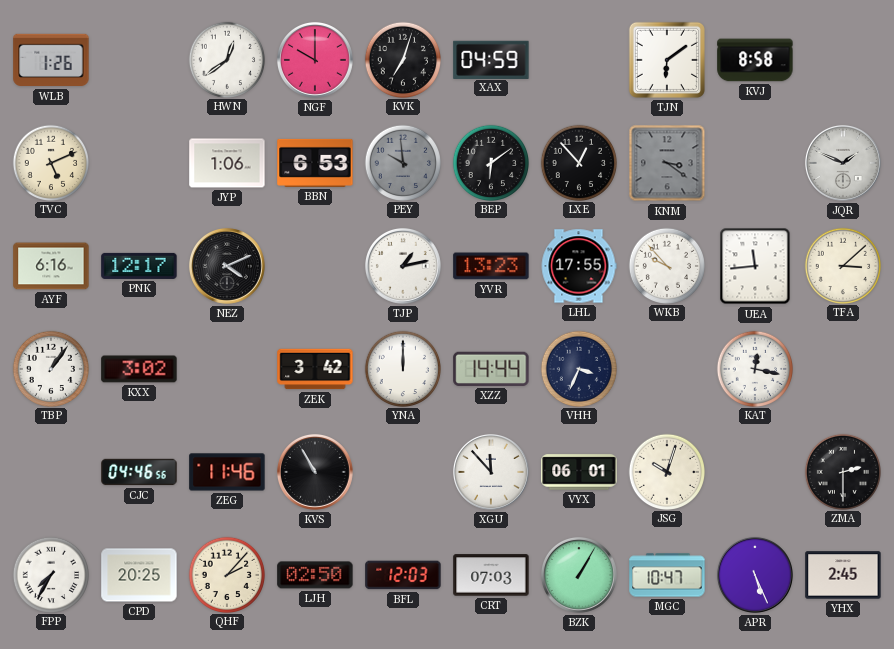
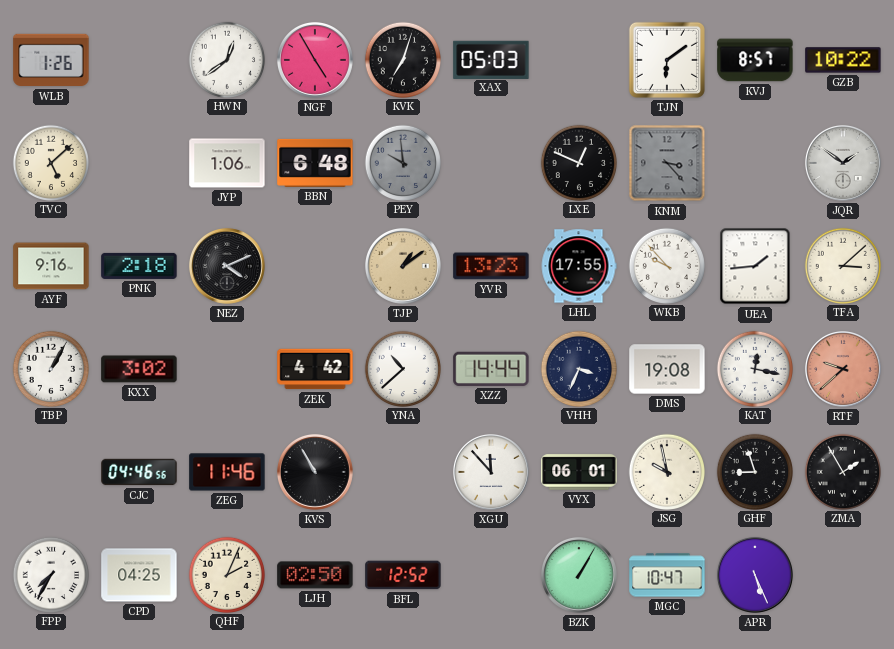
NGF: 10:00 -> 4:55 (315, 60)
XAX: 04:59 -> 05:03 (491, 59)
KVJ: 8:58 -> 8:57 (755, 60)
GZB: none -> 10:22 (843, 60)
TVC: 5:11 -> 5:08 (50, 162)
BBN: 6:53 -> 6:48 (315, 163)
BEP: 6:09 -> none (490, 162)
LXE: 12:53 -> 12:49 (578, 162)
KNM: 3:21 -> 3:23 (667, 163)
JQR: 1:49 -> 1:51 (843, 163)
AYF: 6:16 -> 9:16 (51, 266)
PNK: 12:17 -> 2:18 (139, 266)
TJP: 1:13 -> 1:09 (403, 266)
TJP dial: white -> champagne (403, 266)
UEA: 11:44 -> 1:44 (755, 266)
TBP: 1:06 -> 1:05 (50, 368)
ZEK: 3:42 -> 4:42 (315, 369)
YNA: 12:00 -> 10:38 (402, 368)
DMS: none -> 19:08 (667, 369)
RTF: none -> 9:38 (843, 369)
JSG: 10:03 -> 9:58 (666, 471)
GHF: none -> 8:57 (754, 471)
ZMA: 2:30 -> 1:55 (842, 471)
CPD: 20:25 -> 04:25 (139, 575)
QHF: 2:07 -> 2:04 (226, 574)
BFL: 12:03 -> 12:52 (403, 575)
CRT: 07:03 -> none (491, 575)
YHX: 2:45 -> none (843, 575)
